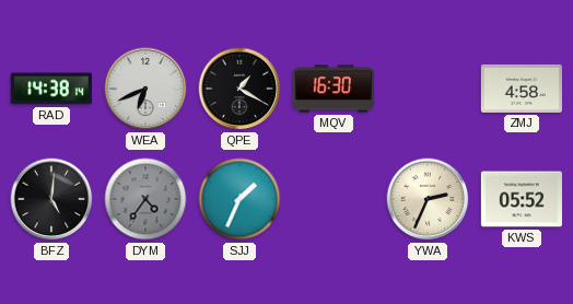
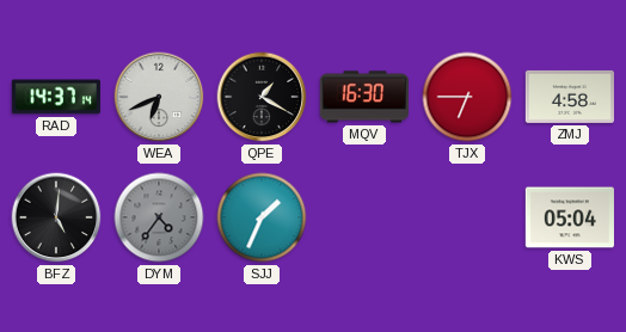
RAD: 14:38 -> 14:37 (56, 97)
TJX: none -> 6:45 (467, 97)
YWA: 2:34 -> none (428, 199)
KWS: 05:52 -> 05:04 (570, 217)
